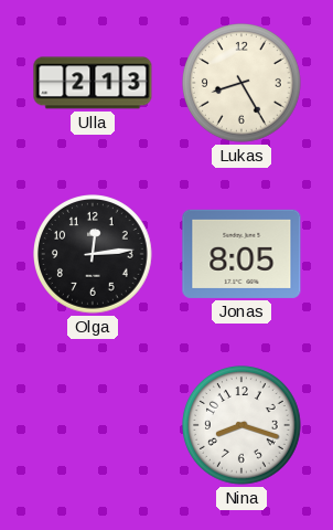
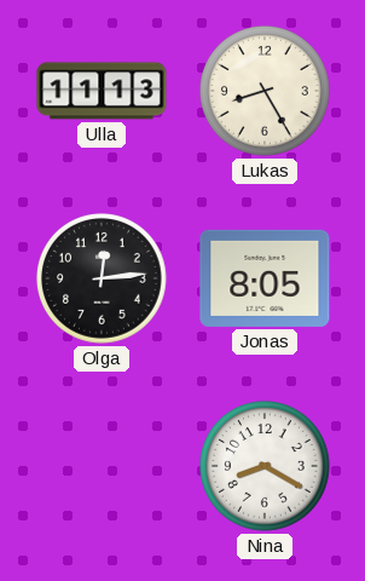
Ulla: 2:13 -> 11:13 (102, 91)
Nina: 8:18 -> 8:20 (266, 467)
